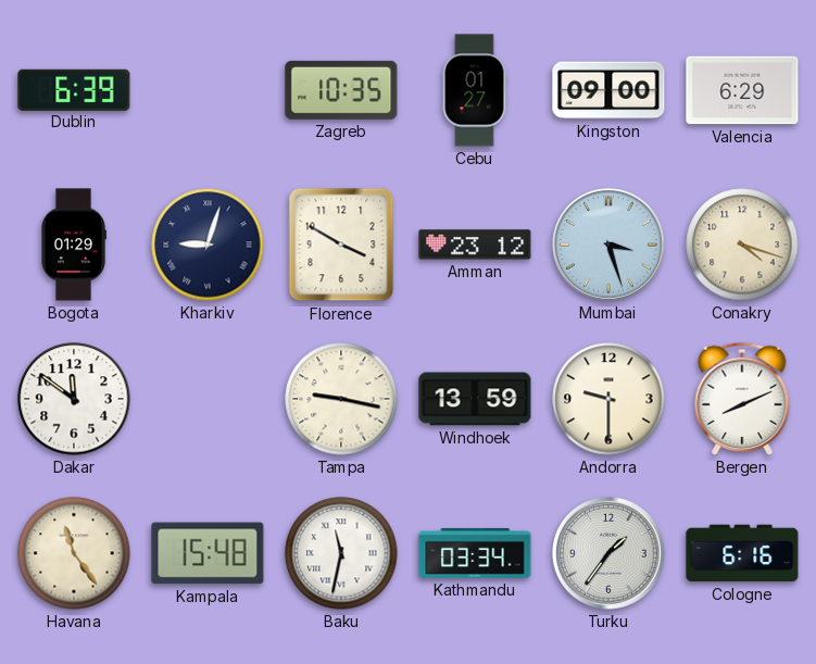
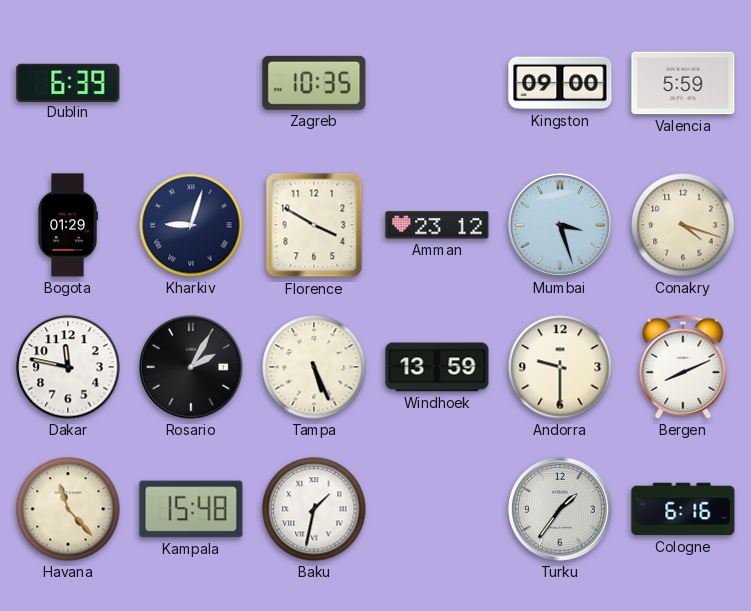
Cebu: 01:27 -> none (475, 90)
Valencia: 6:29 -> 5:59 (683, 83)
Dakar: 11:51 -> 11:47 (68, 367)
Rosario: none -> 2:05 (191, 367)
Tampa: 9:17 -> 5:26 (314, 367)
Havana: 11:24 -> 11:23 (68, 509)
Baku: 11:32 -> 1:32 (314, 509)
Kathmandu: 03:34 -> none (475, 553)
